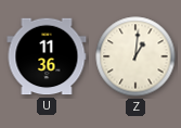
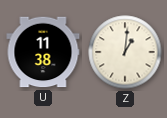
U: 11:36 -> 11:38 (43, 52)
